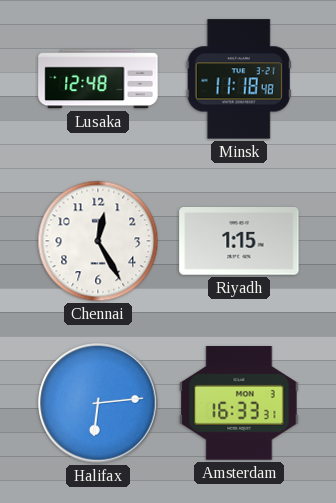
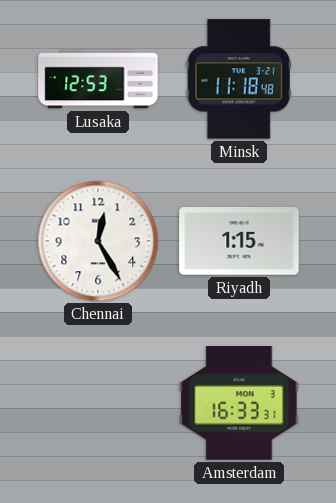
Lusaka: 12:48 -> 12:53 (98, 79)
Halifax: 6:14 -> none (98, 403)
